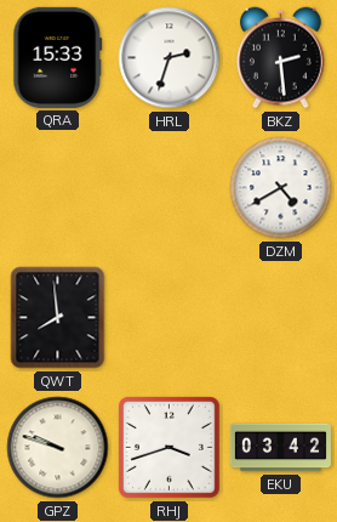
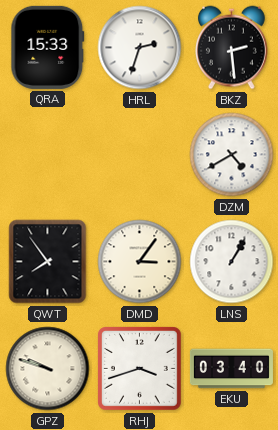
QWT: 7:59 -> 7:54 (48, 262)
DMD: none -> 3:06 (140, 262)
LNS: none -> 1:05 (232, 262)
EKU: 03:42 -> 03:40 (231, 369)
